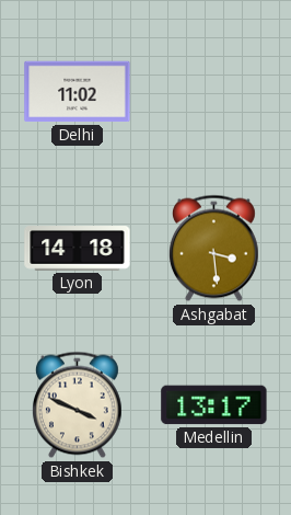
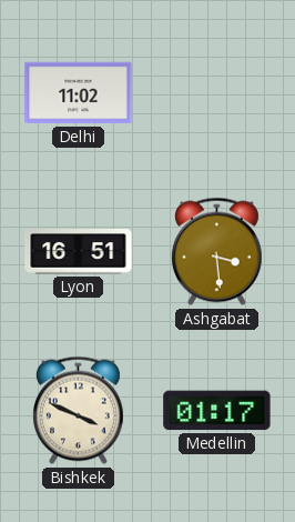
Lyon: 14:18 -> 16:51 (79, 252)
Medellin: 13:17 -> 01:17 (217, 411)
